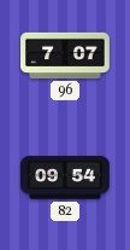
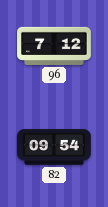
96: 7:07 -> 7:12 (55, 46)
